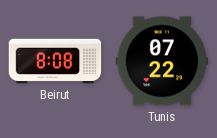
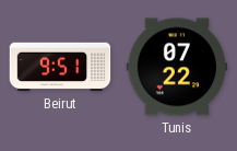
Beirut: 8:08 -> 9:51 (60, 67)
